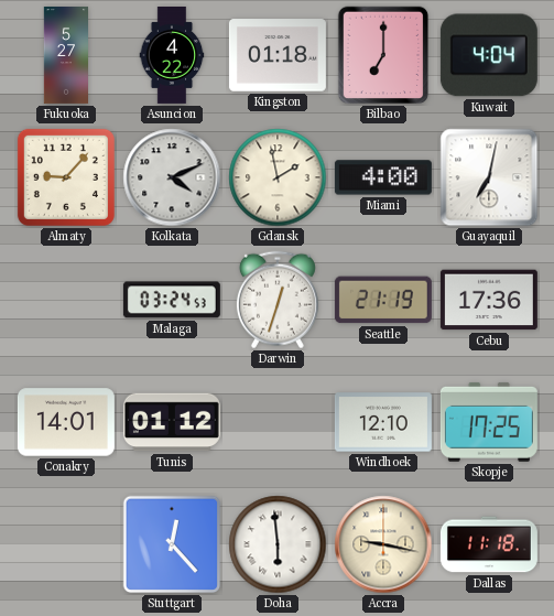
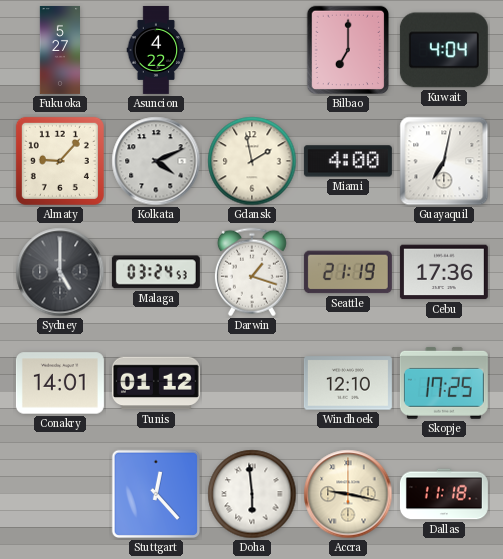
Kingston: 01:18 -> none (278, 55)
Sydney: none -> 5:00 (60, 272)
Darwin: 12:33 -> 1:18 (252, 272)
